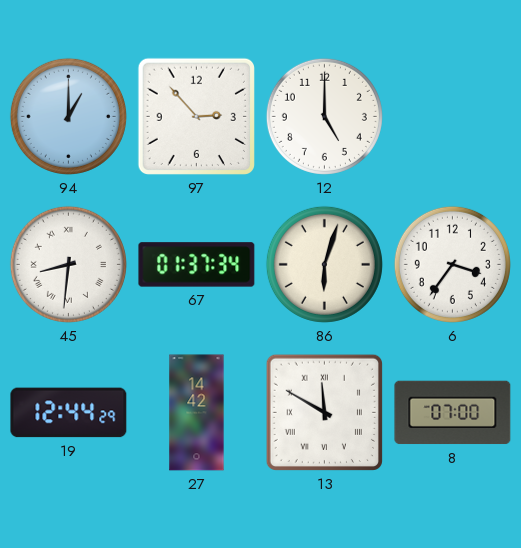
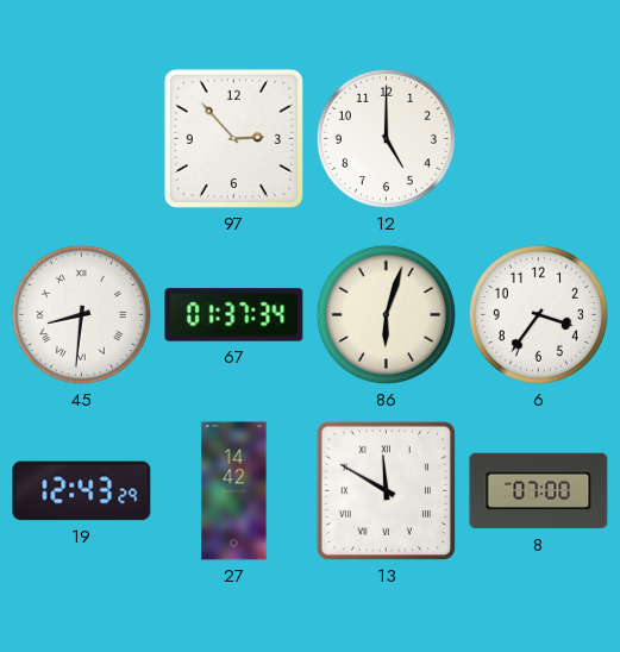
94: 1:00 -> none (68, 116)
19: 12:44 -> 12:43 (82, 491)
